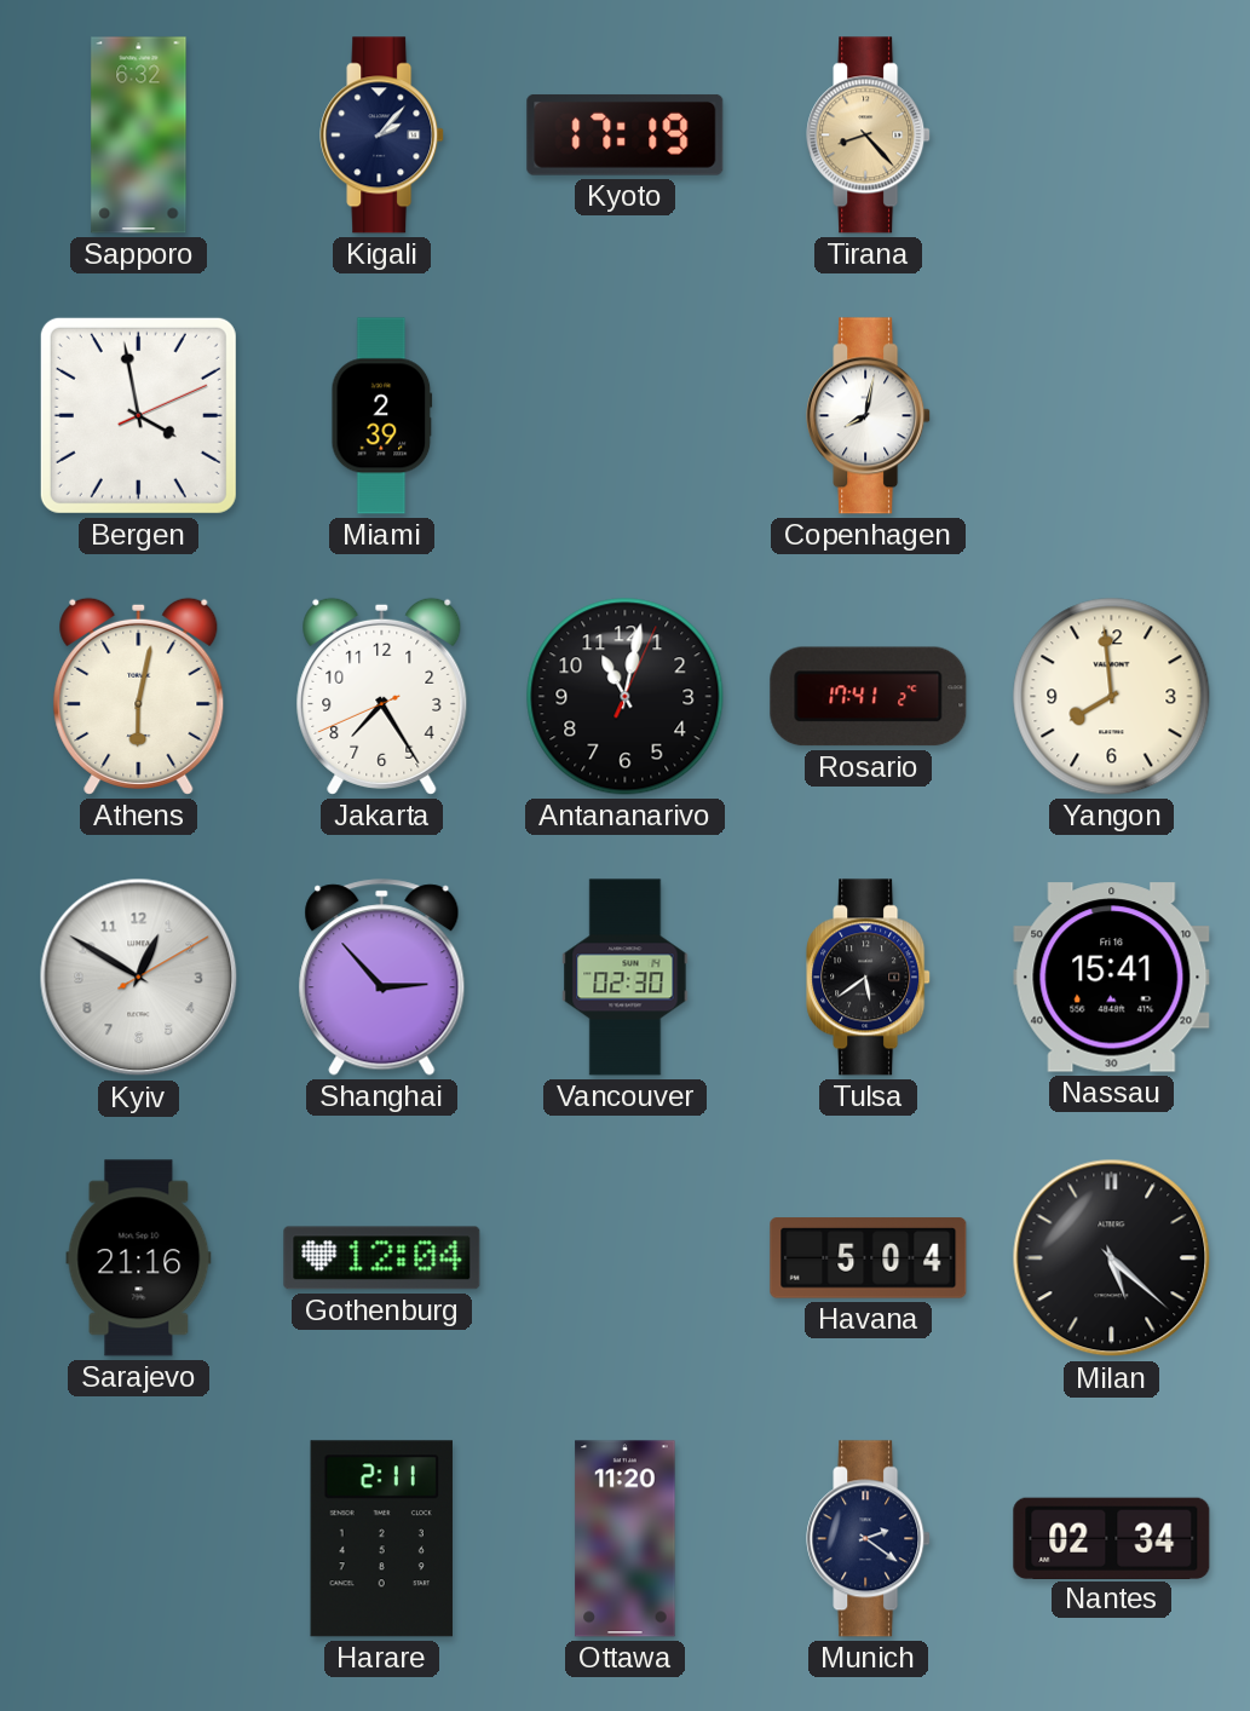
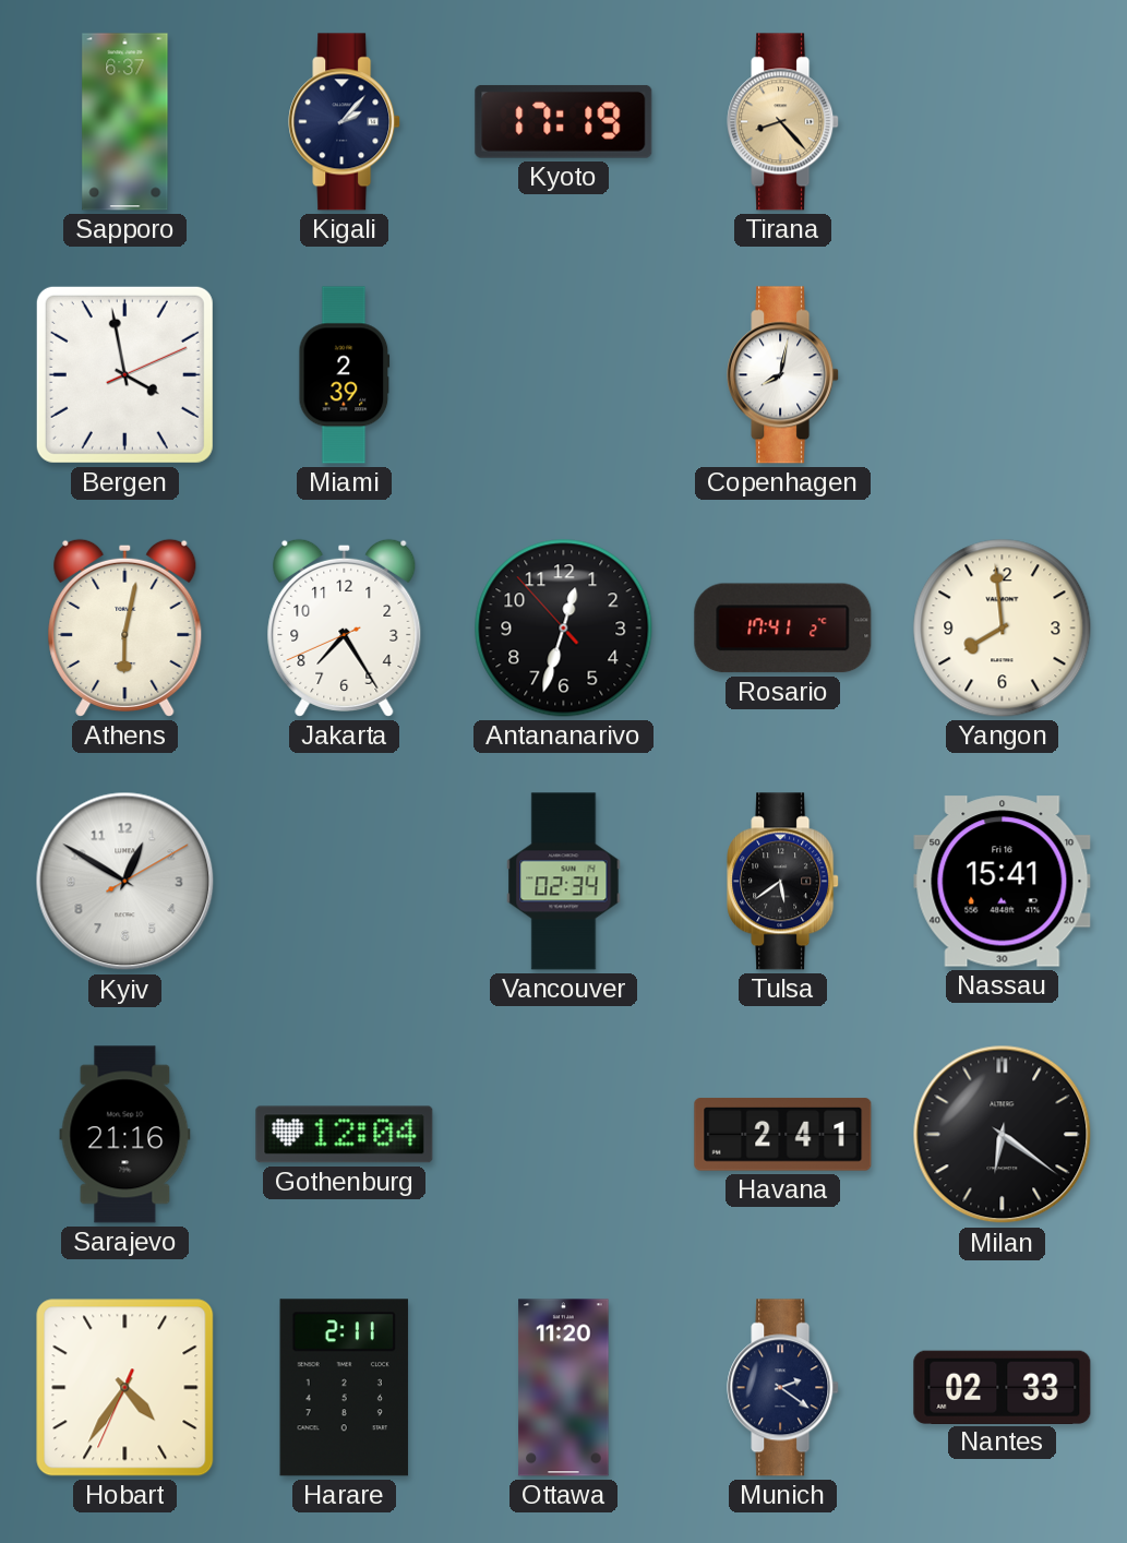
Sapporo: 6:32 -> 6:37 (125, 122)
Antananarivo: 11:02 -> 12:32 (564, 629)
Shanghai: 2:53 -> none (382, 978)
Vancouver: 02:30 -> 02:34 (564, 882)
Havana: 5:04 -> 2:41 (783, 1135)
Milan: 5:22 -> 6:21 (1003, 1135)
Hobart: none -> 4:35 (125, 1388)
Nantes: 02:34 -> 02:33 (1003, 1387)
